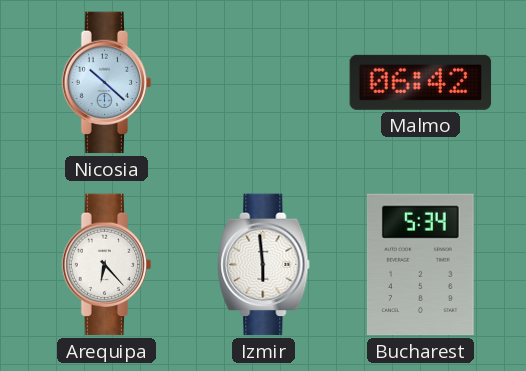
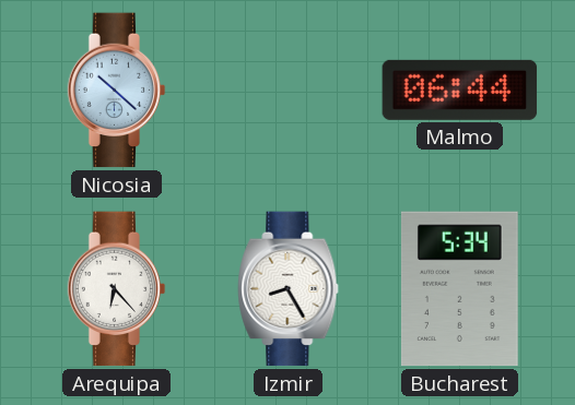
Malmo: 06:42 -> 06:44 (460, 90)
Izmir: 5:59 -> 8:25 (289, 289)
